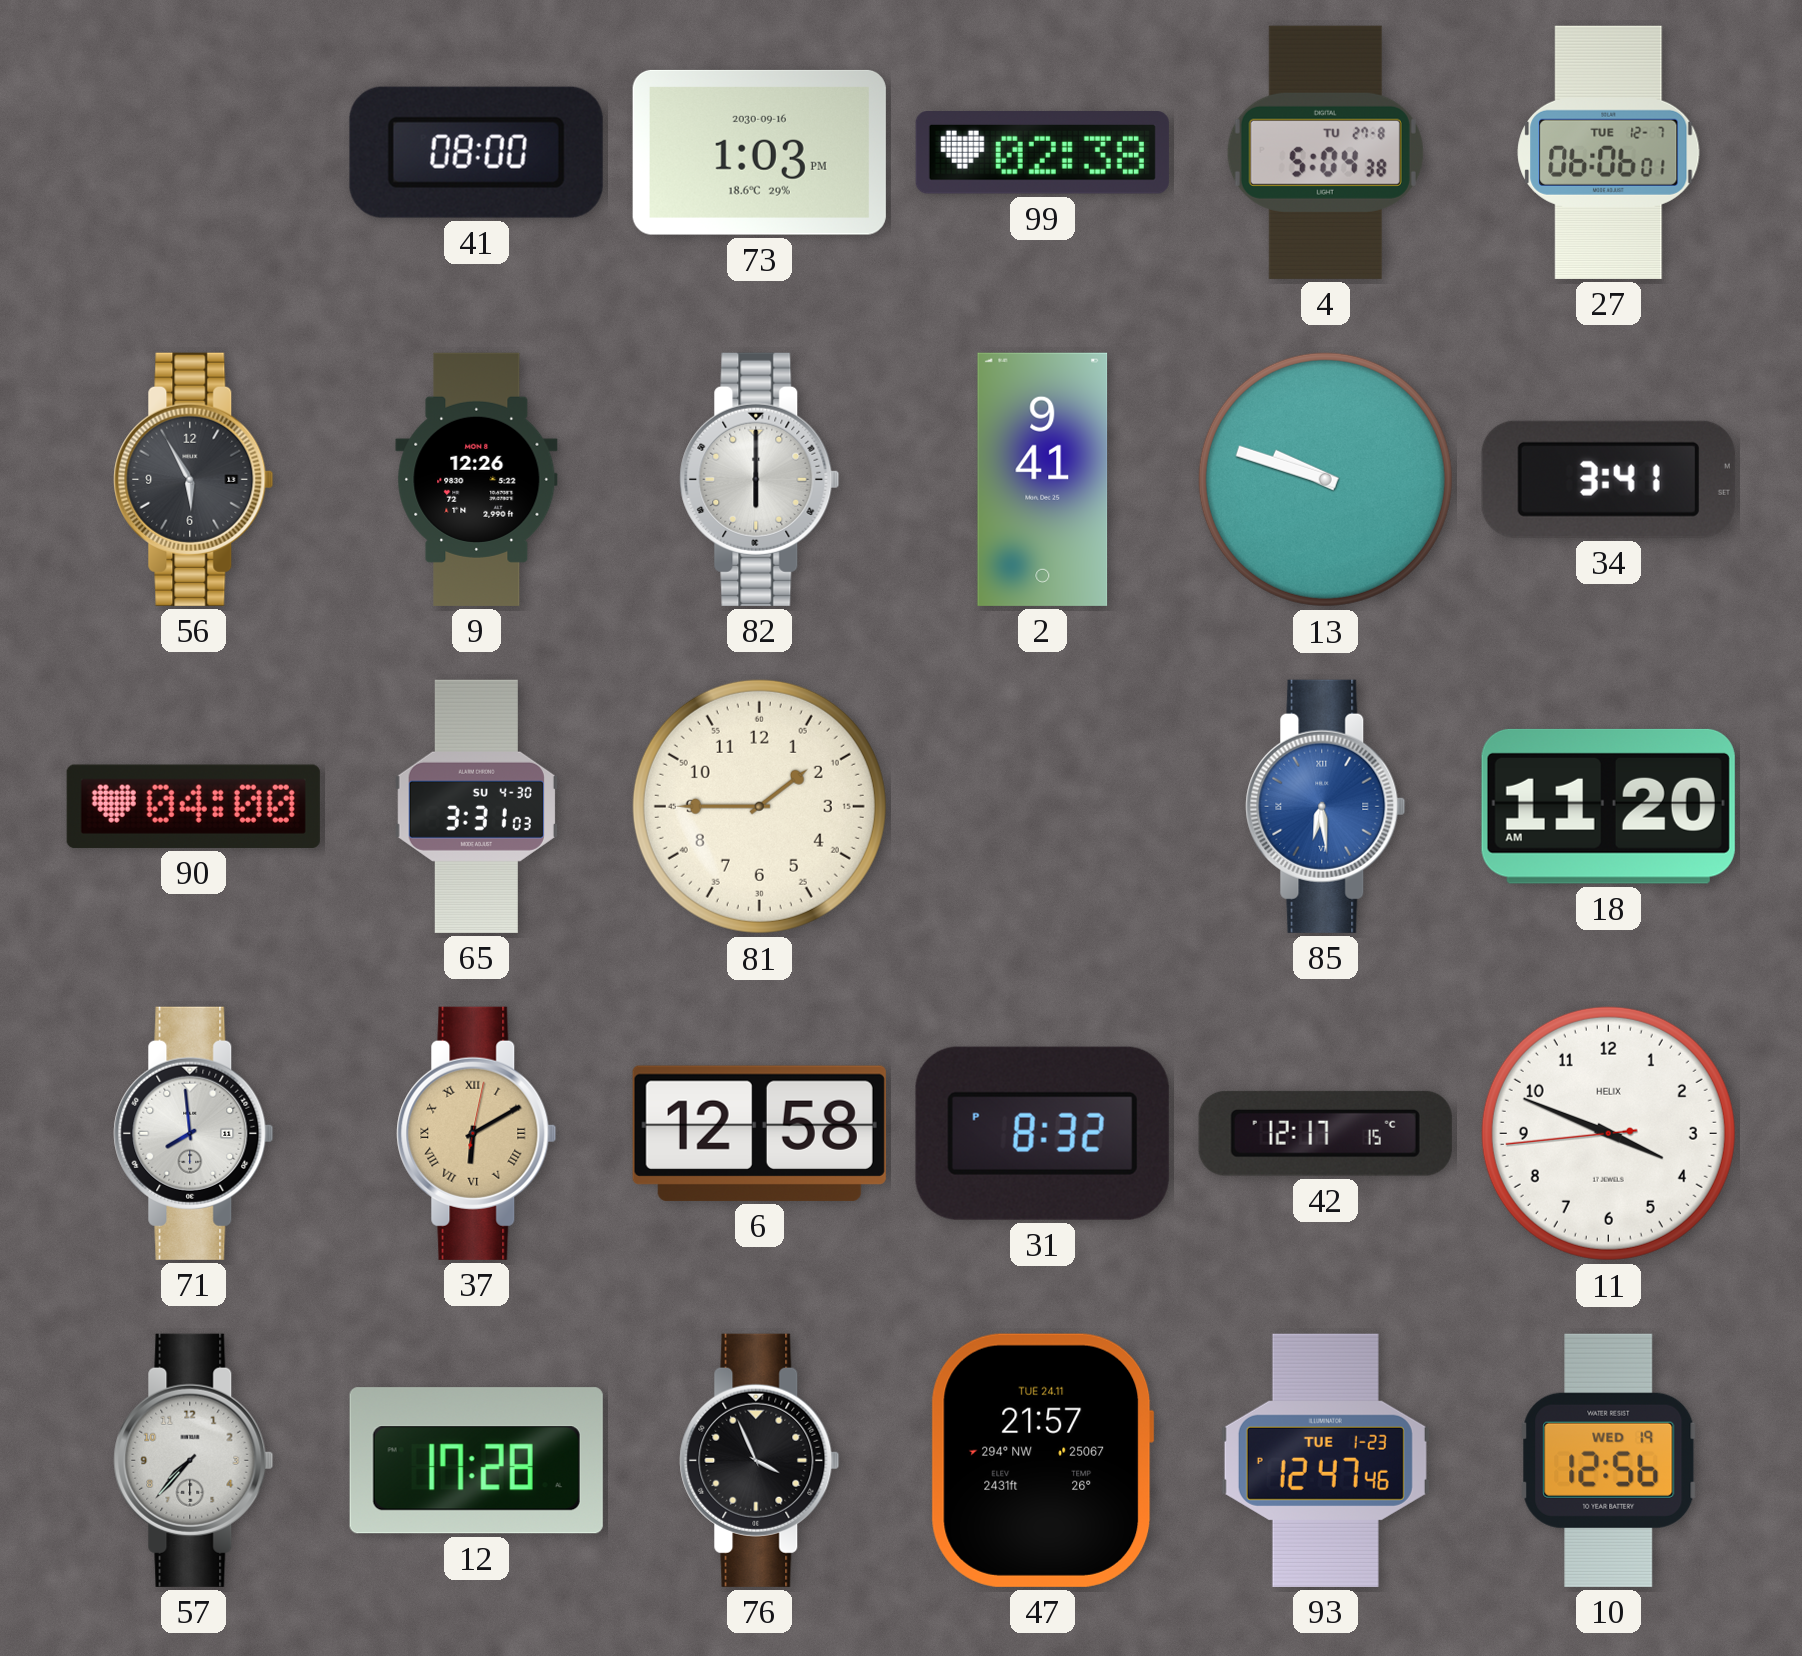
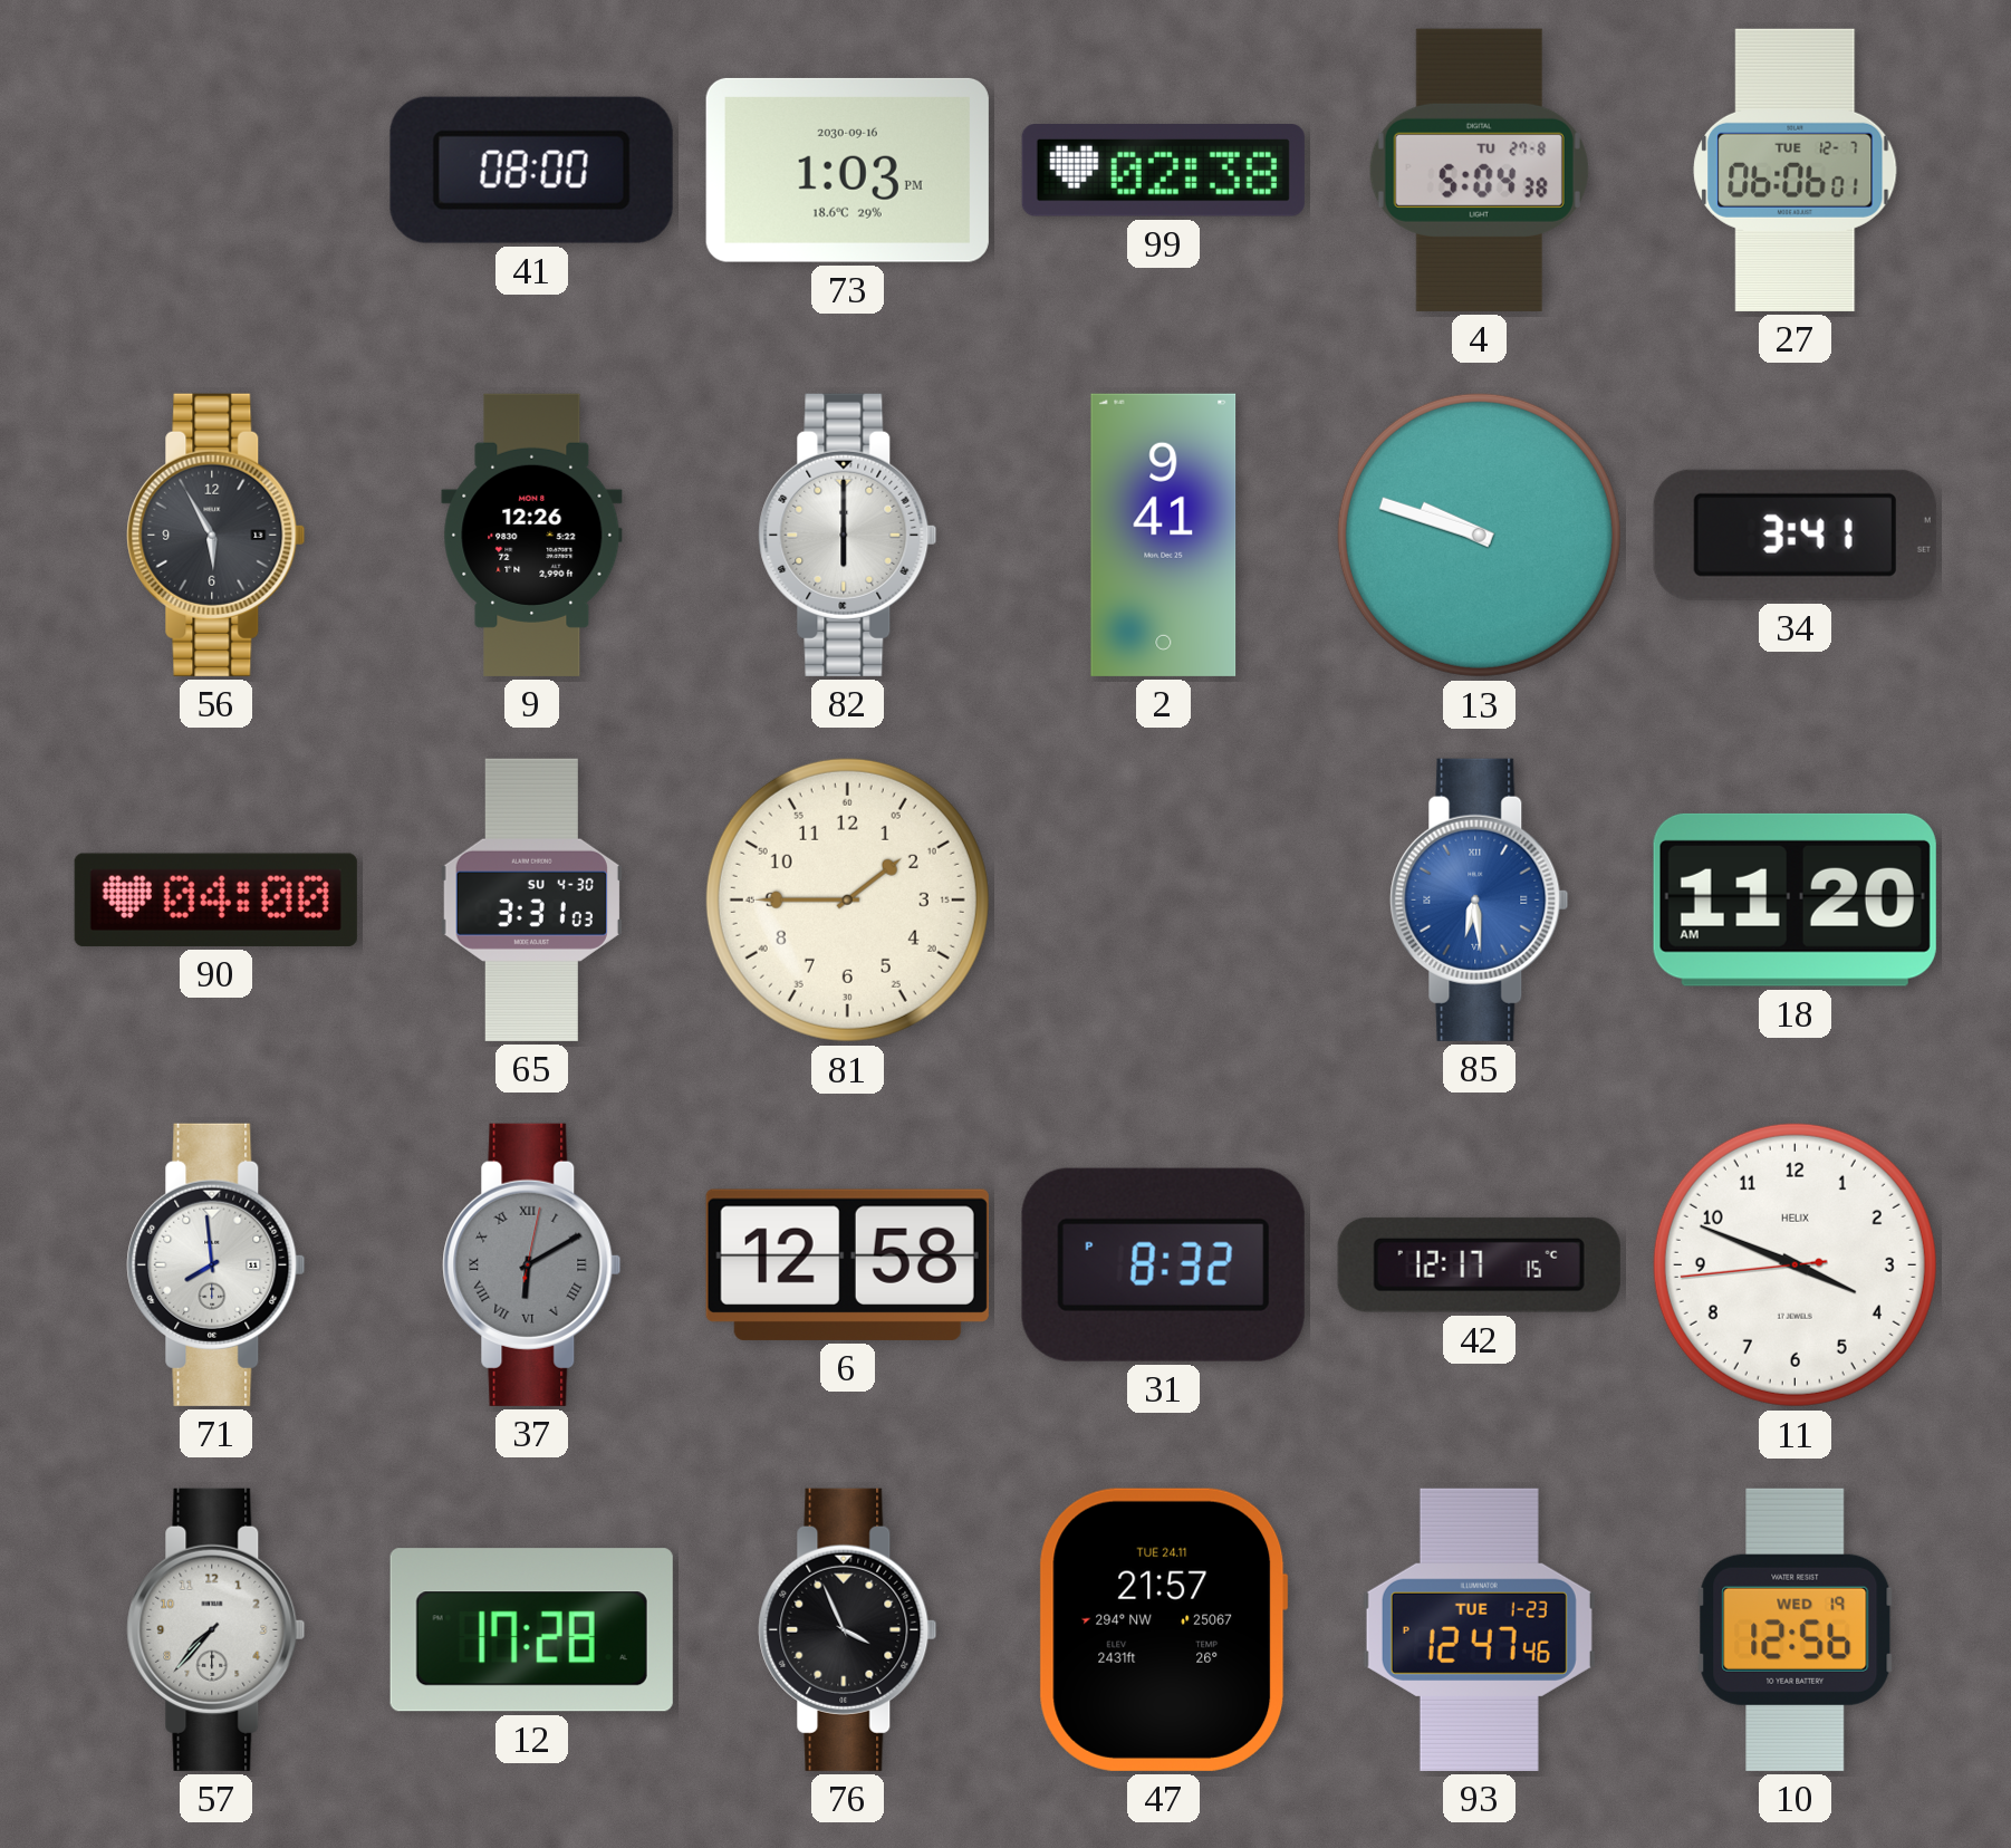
37 dial: champagne -> grey (532, 1264)
